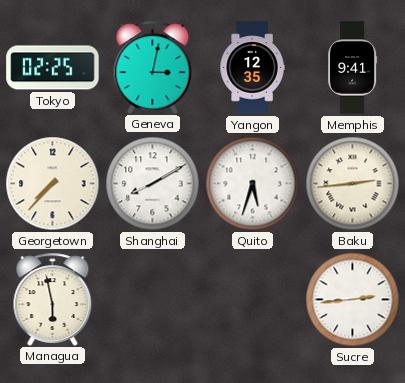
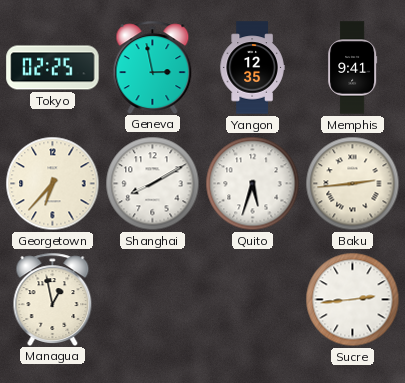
Geneva: 3:02 -> 2:58 (153, 67)
Georgetown: 7:37 -> 6:37 (53, 184)
Managua: 5:58 -> 12:58 (53, 299)
